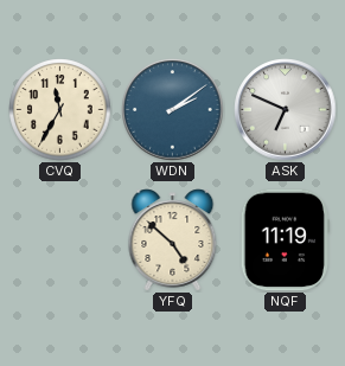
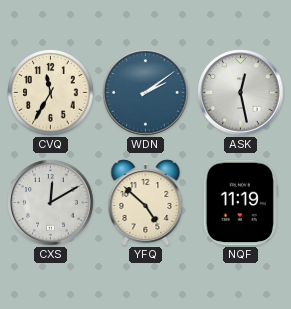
ASK: 6:49 -> 12:28 (241, 93)
CXS: none -> 12:10 (51, 203)
